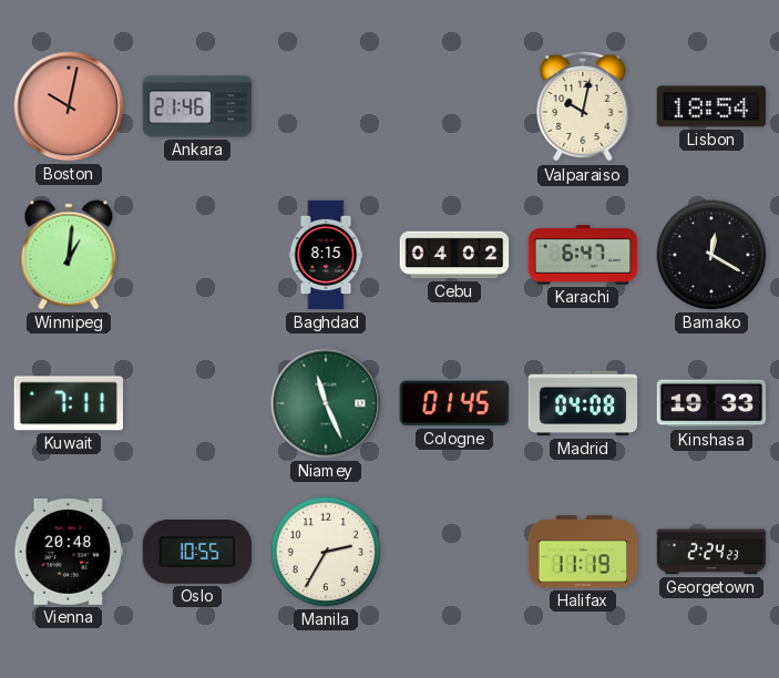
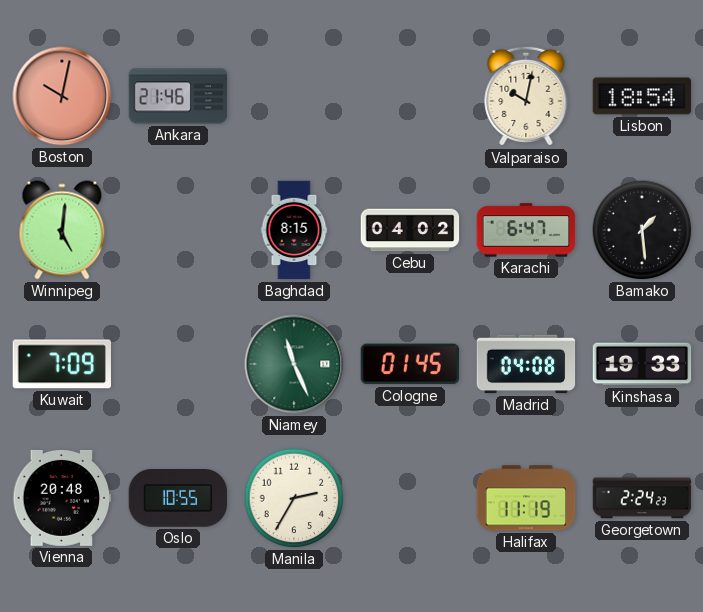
Winnipeg: 1:01 -> 5:01 (62, 230)
Bamako: 12:20 -> 1:29 (642, 230)
Kuwait: 7:11 -> 7:09 (61, 364)
